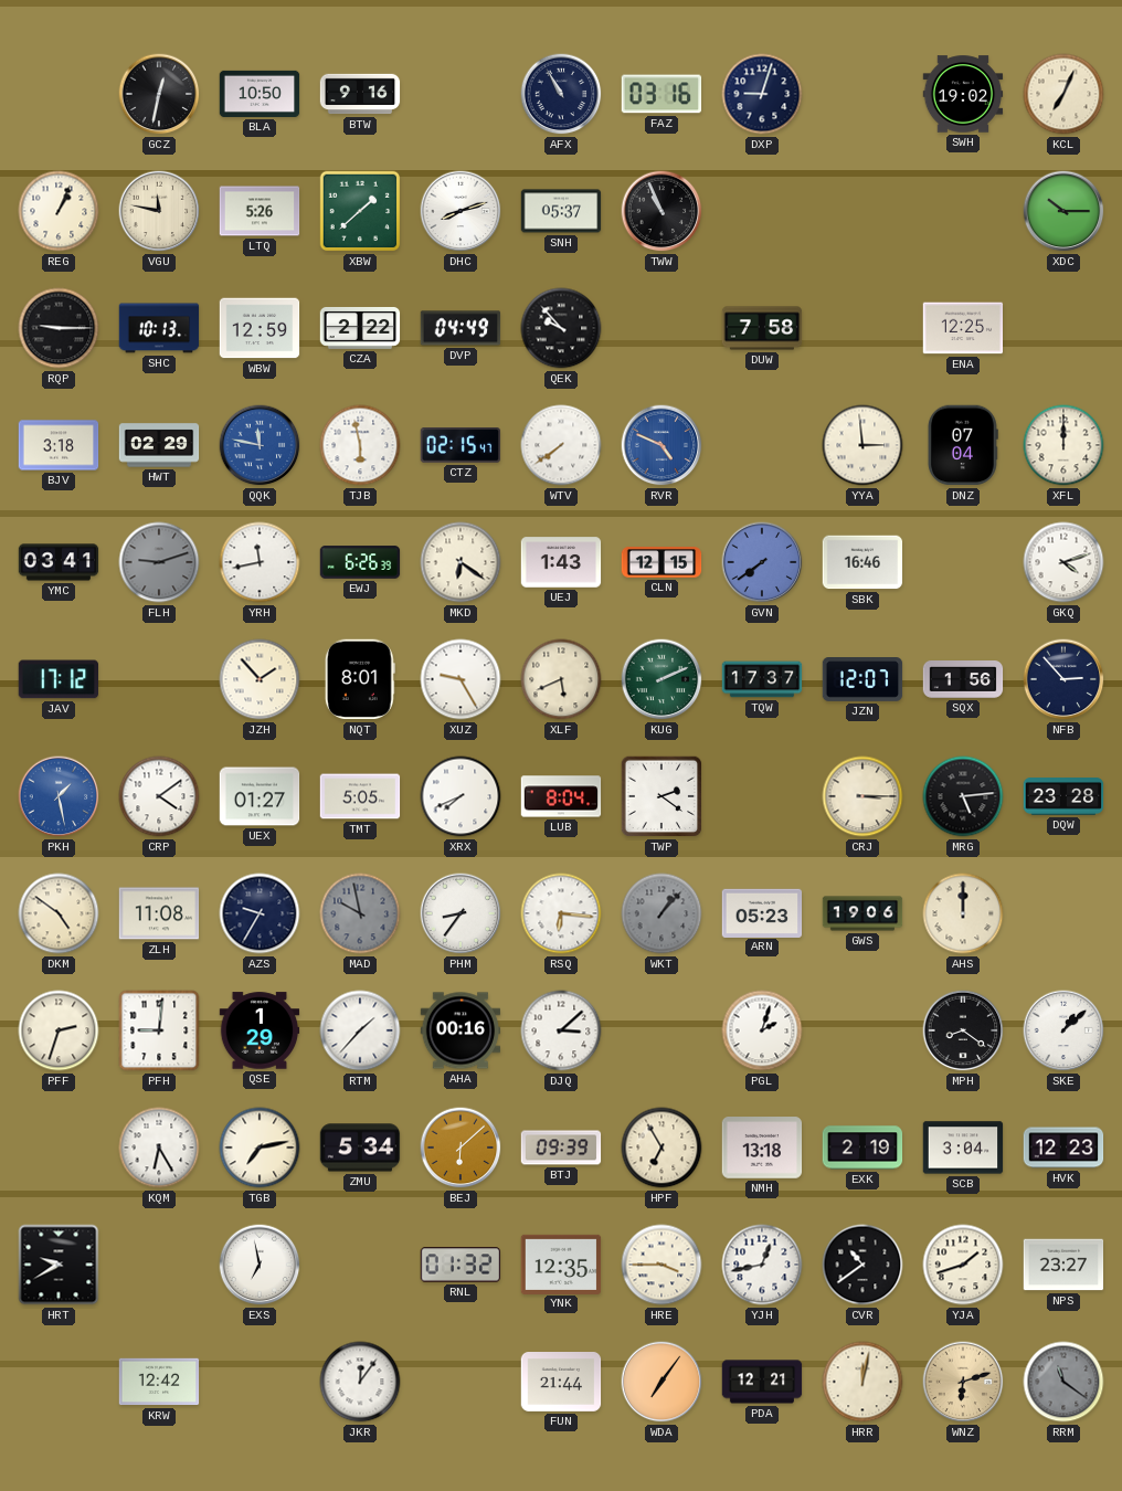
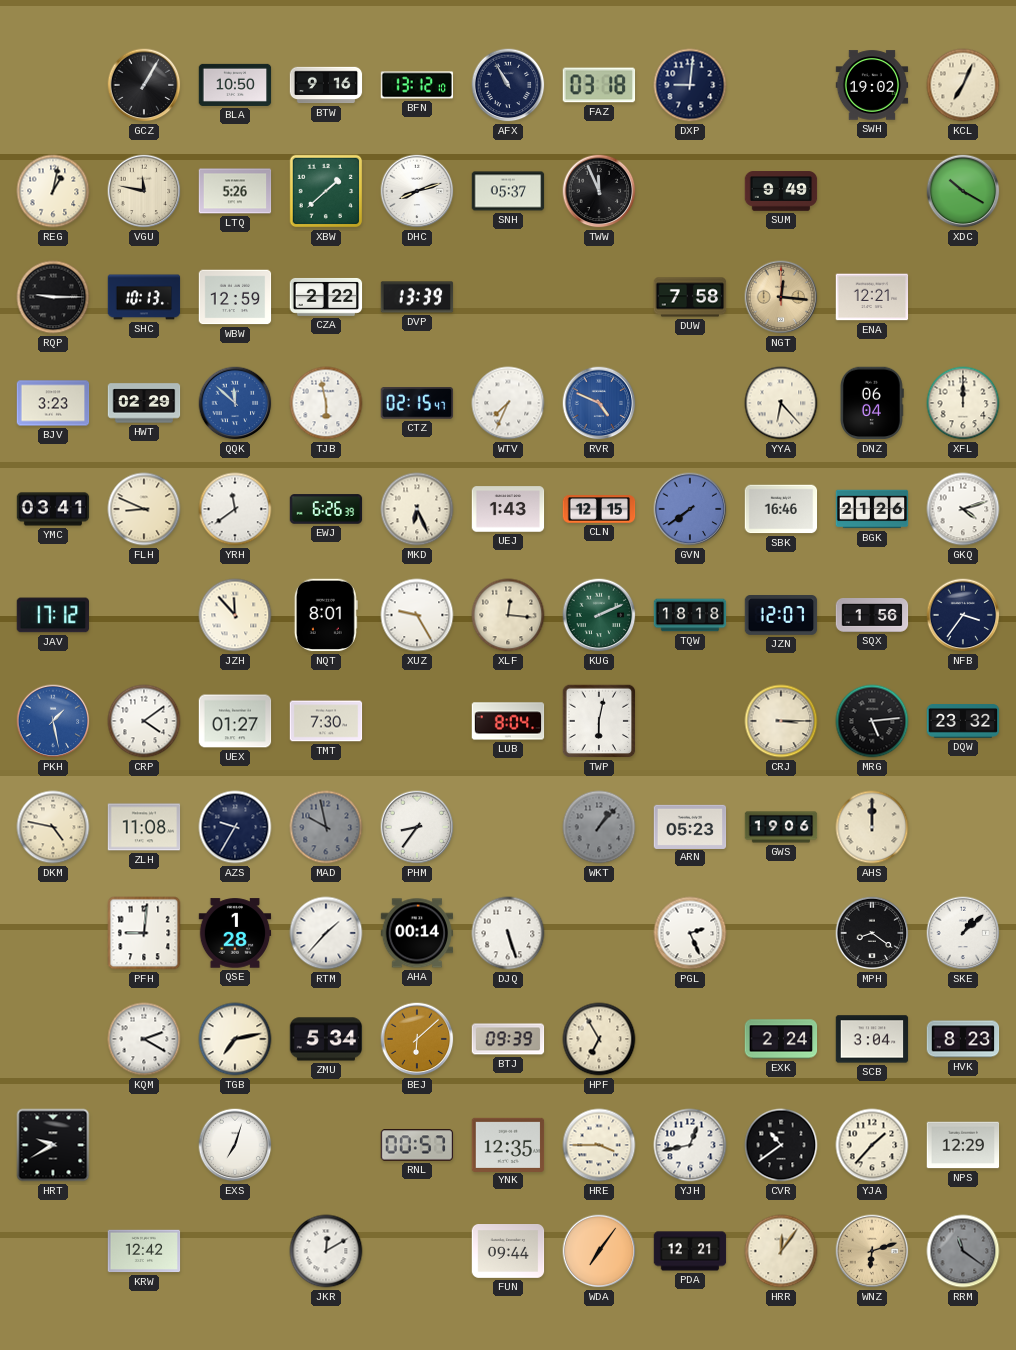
GCZ: 12:32 -> 1:05 (144, 85)
BFN: none -> 13:12 (417, 85)
FAZ: 03:16 -> 03:18 (599, 85)
DXP: 9:03 -> 9:01 (690, 85)
REG: 1:04 -> 1:02 (53, 191)
TWW: 10:56 -> 11:56 (599, 191)
SUM: none -> 9:49 (781, 191)
XDC: 10:15 -> 10:20 (963, 191)
DVP: 04:49 -> 13:39 (417, 297)
QEK: 9:53 -> none (561, 328)
NGT: none -> 12:16 (781, 297)
ENA: 12:25 -> 12:21 (872, 297)
BJV: 3:18 -> 3:23 (53, 403)
QQK: 11:47 -> 11:52 (235, 403)
WTV: 7:39 -> 7:34 (508, 403)
YYA: 2:59 -> 6:23 (781, 403)
DNZ: 07:04 -> 06:04 (872, 403)
FLH: 9:12 -> 8:49 (144, 509)
FLH dial: grey -> cream (144, 509)
YRH: 11:43 -> 11:39 (235, 509)
MKD: 6:21 -> 6:26 (417, 509)
BGK: none -> 21:26 (872, 509)
JZH: 1:53 -> 11:53 (235, 615)
XLF: 5:41 -> 12:16 (508, 615)
TQW: 17:37 -> 18:18 (690, 615)
NFB: 2:53 -> 3:36 (963, 615)
TMT: 5:05 -> 7:30 (326, 721)
XRX: 7:41 -> none (461, 796)
TWP: 2:21 -> 6:02 (599, 721)
DQW: 23:28 -> 23:32 (963, 721)
DKM: 4:51 -> 4:47 (53, 827)
RSQ: 6:16 -> none (561, 913)
PFF: 2:33 -> none (59, 1030)
QSE: 1:29 -> 1:28 (235, 933)
AHA: 00:16 -> 00:14 (417, 933)
DJQ: 3:08 -> 5:27 (508, 933)
PGL: 2:03 -> 2:26 (690, 933)
KQM: 6:25 -> 2:20 (144, 1039)
NMH: 13:18 -> none (762, 1148)
EXK: 2:19 -> 2:24 (781, 1039)
HVK: 12:23 -> 8:23 (963, 1039)
EXS: 6:58 -> 7:03 (235, 1145)
RNL: 01:32 -> 00:57 (417, 1145)
YJA: 1:42 -> 1:37 (872, 1145)
NPS: 23:27 -> 12:29 (963, 1145)
JKR: 12:06 -> 12:10 (326, 1251)
FUN: 21:44 -> 09:44 (508, 1252)
HRR: 12:02 -> 12:06 (781, 1251)
